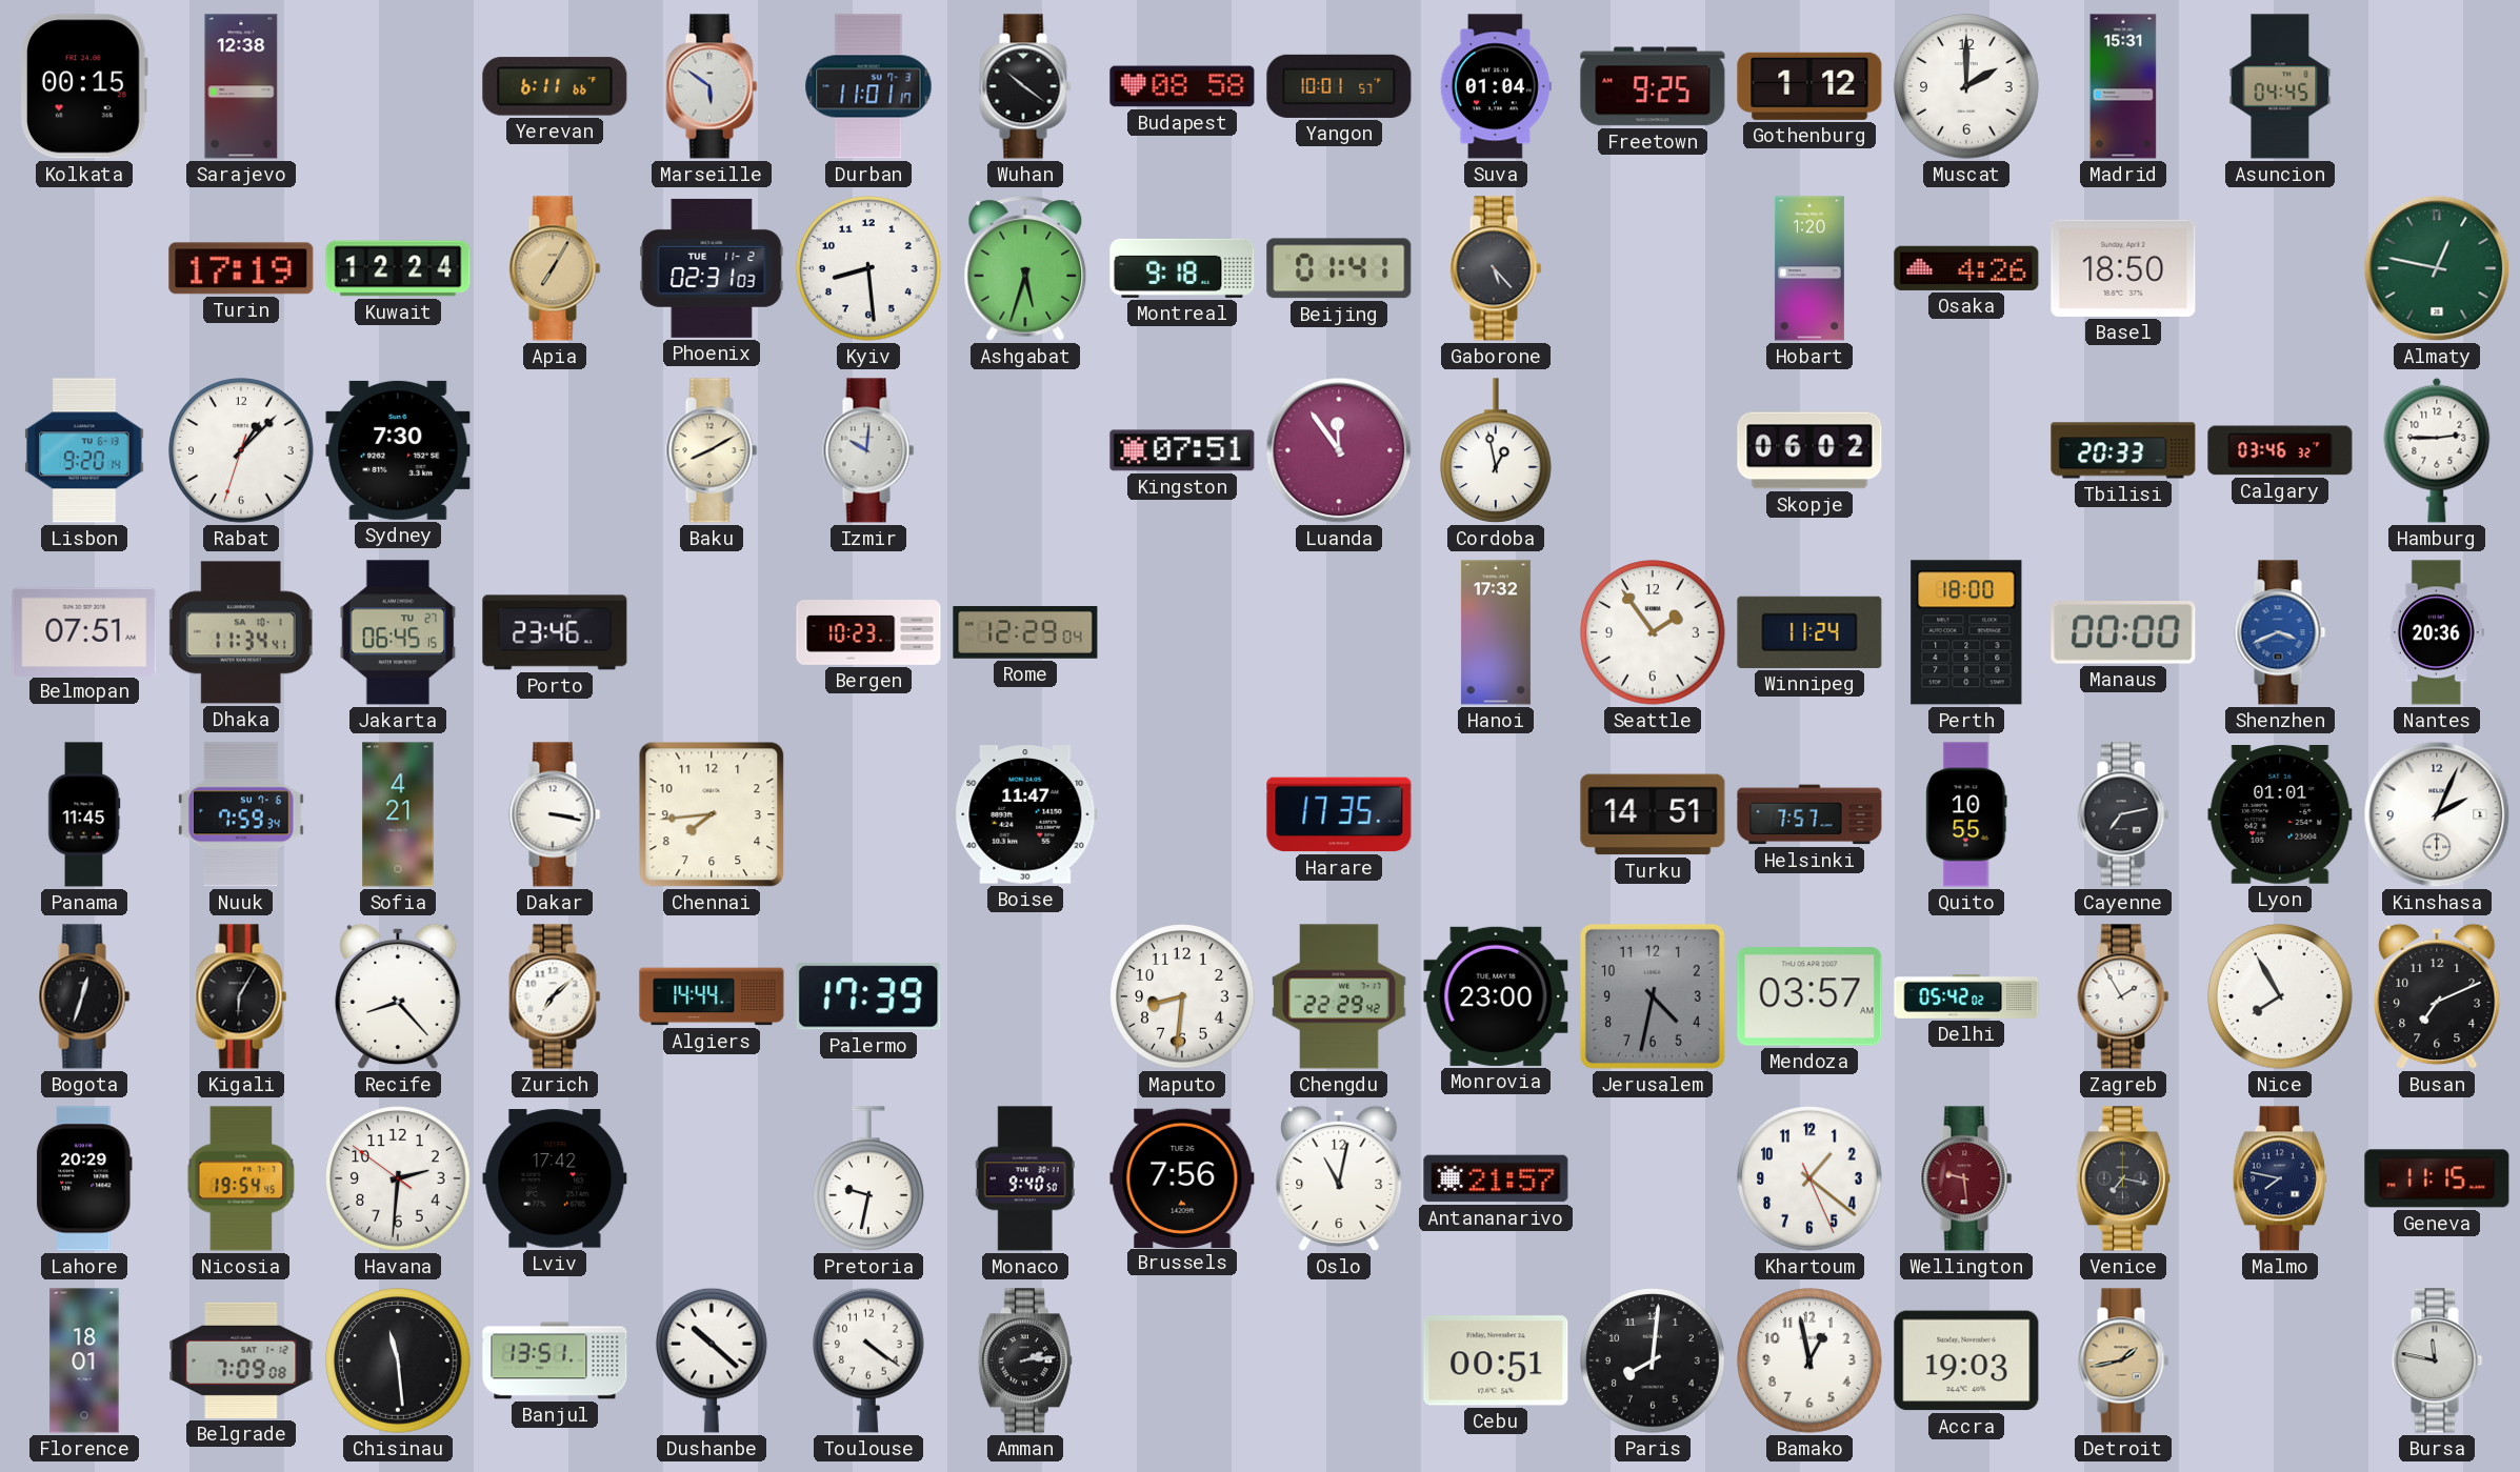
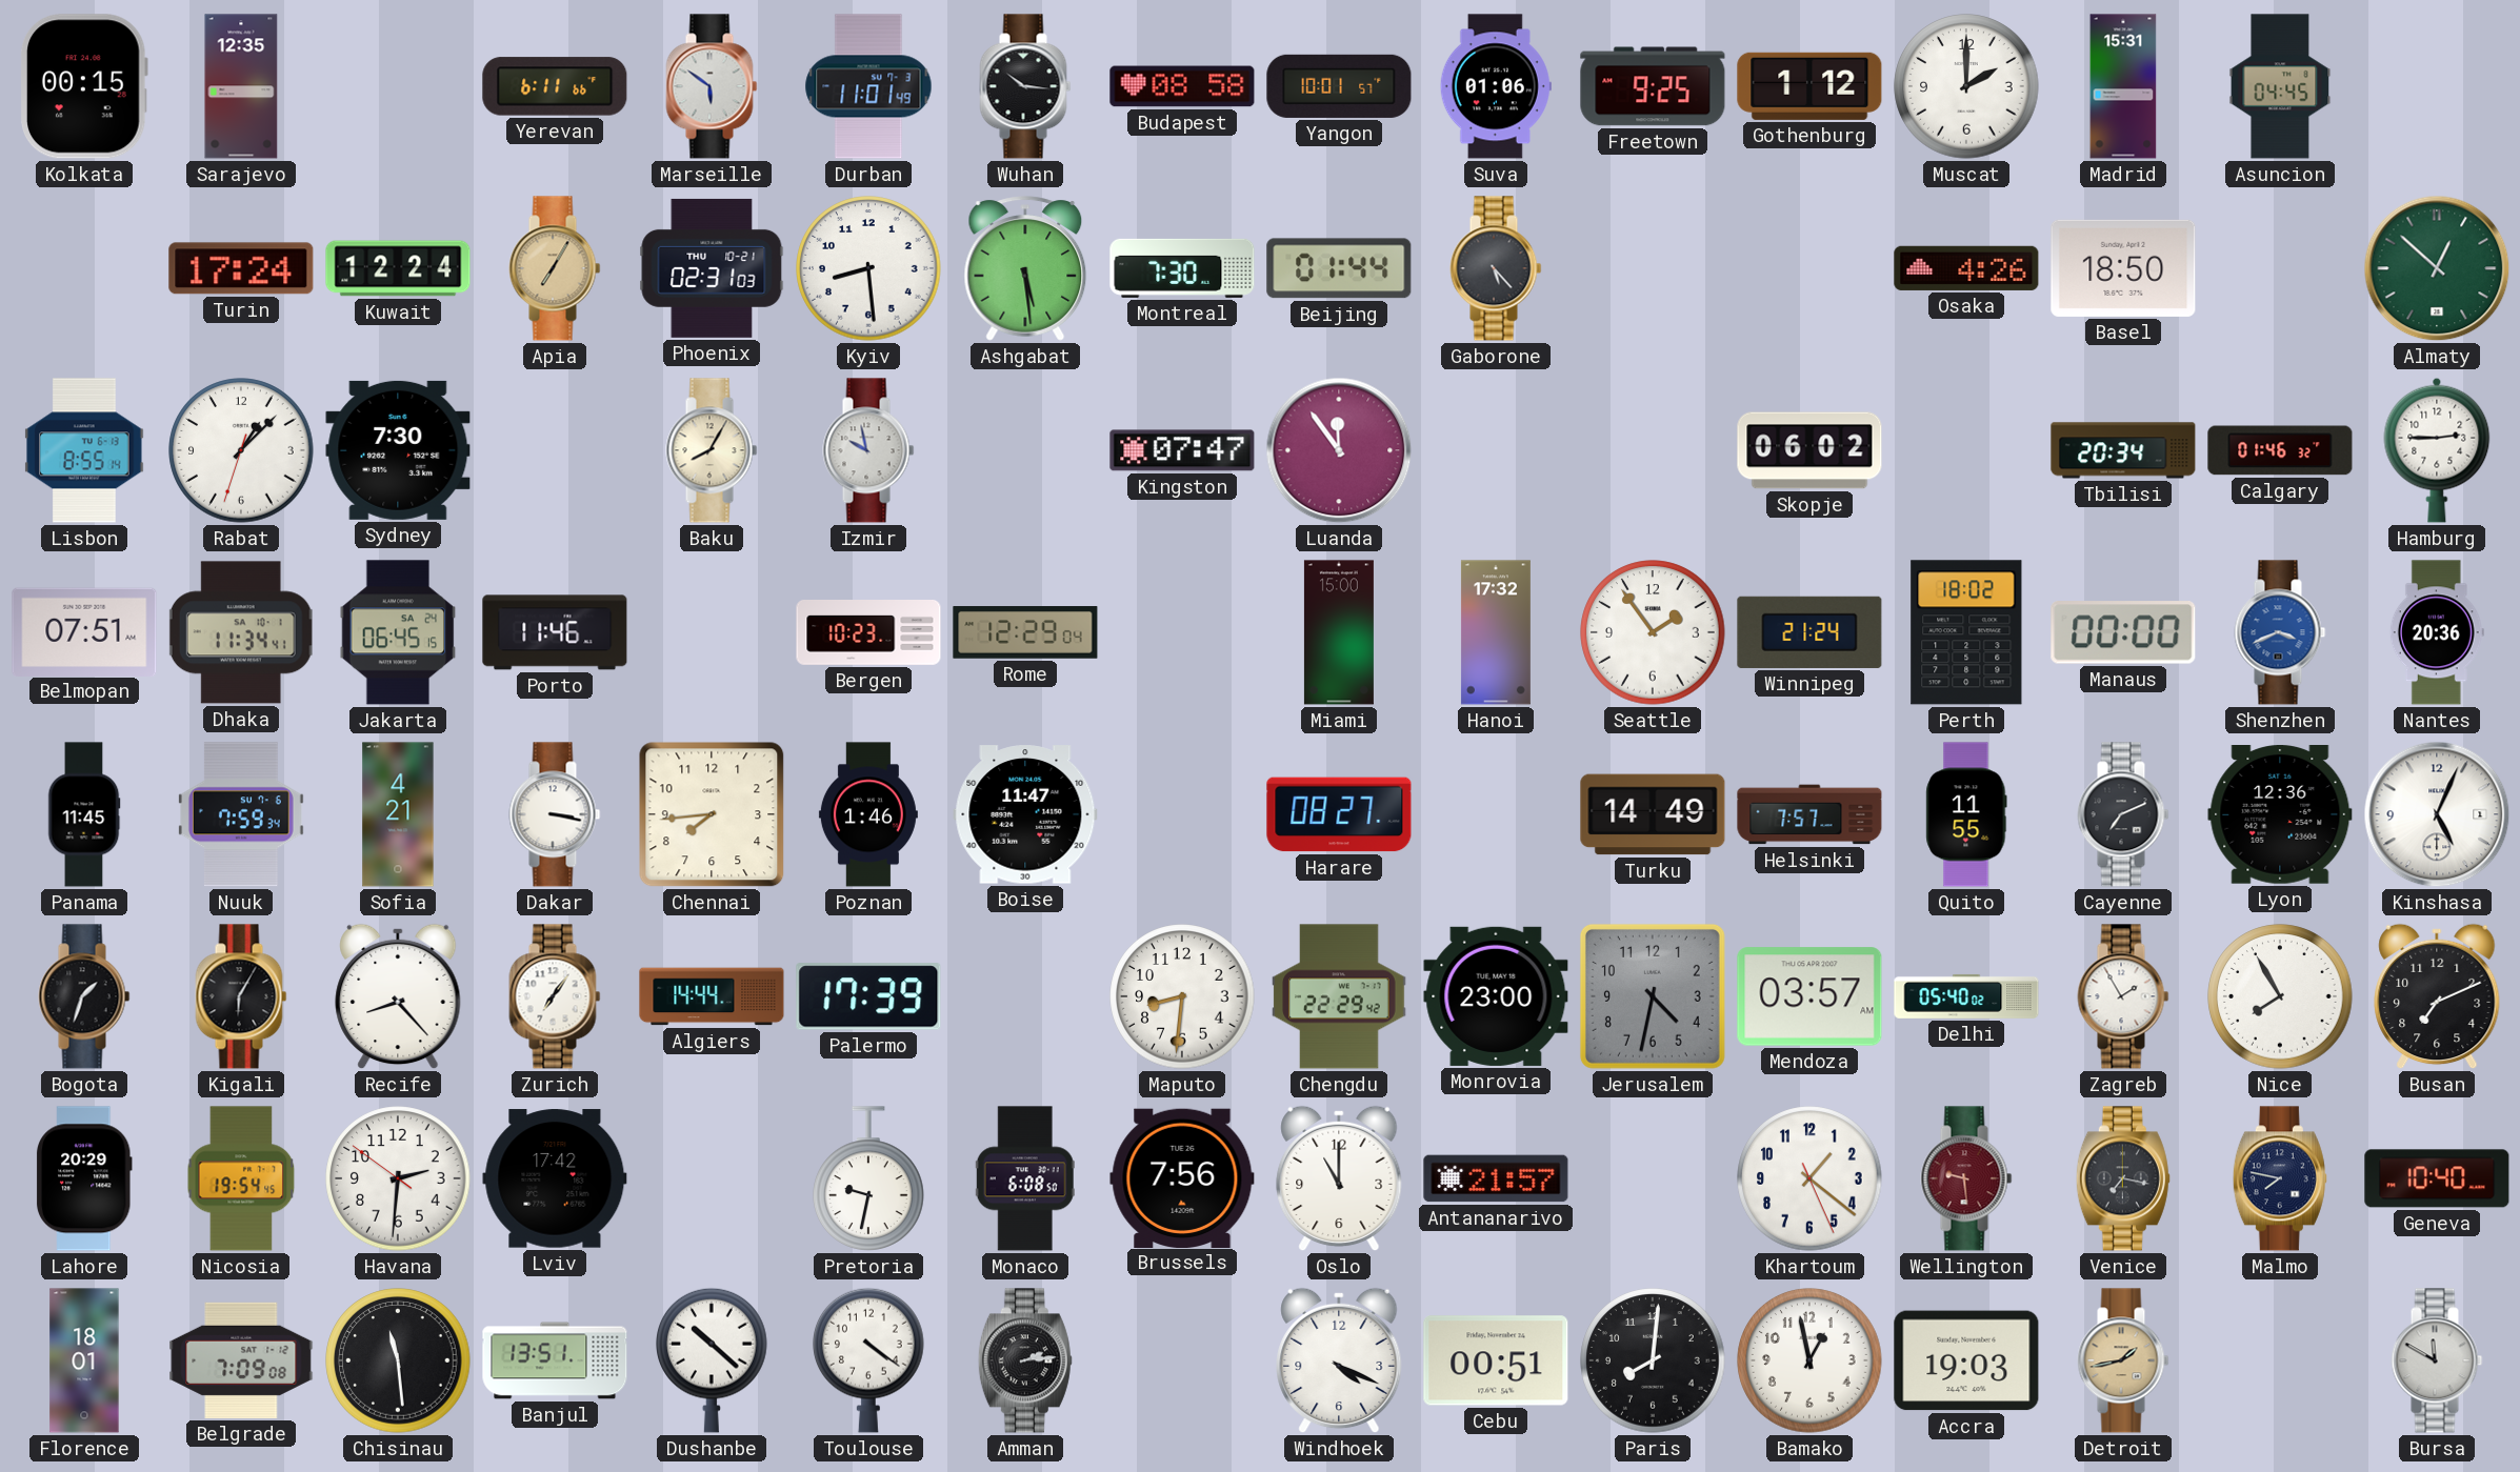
Sarajevo: 12:38 -> 12:35 (241, 86)
Durban: 11:01:17 -> 11:01:49 (868, 86)
Wuhan: 10:21 -> 10:16 (1025, 86)
Suva: 01:04 -> 01:06 (1496, 86)
Turin: 17:19 -> 17:24 (241, 268)
Phoenix date: TUE 11-2 -> THU 10-21 (712, 268)
Ashgabat: 5:33 -> 5:29 (1025, 268)
Montreal: 9:18 -> 7:30 (1182, 268)
Beijing: 01:41 -> 01:44 (1339, 268)
Hobart: 1:20 -> none (1809, 268)
Almaty: 12:47 -> 12:52 (2437, 268)
Lisbon: 9:20 -> 8:55 (84, 450)
Baku: 8:10 -> 8:05 (712, 450)
Izmir: 10:01 -> 9:58 (868, 450)
Kingston: 07:51 -> 07:47 (1182, 450)
Cordoba: 12:58 -> none (1497, 450)
Tbilisi: 20:33 -> 20:34 (2123, 450)
Calgary: 03:46 -> 01:46 (2280, 450)
Jakarta date: TU 27 -> SA 24 (398, 632)
Porto: 23:46 -> 11:46 (555, 632)
Miami: none -> 15:00 (1339, 632)
Winnipeg: 11:24 -> 21:24 (1809, 632)
Perth: 18:00 -> 18:02 (1966, 632)
Poznan: none -> 1:46 (868, 814)
Harare: 17:35 -> 08:27 (1339, 814)
Turku: 14:51 -> 14:49 (1653, 814)
Quito: 10:55 -> 11:55 (1966, 814)
Cayenne: 7:13 -> 7:11 (2123, 814)
Lyon: 01:01 -> 12:36 (2280, 815)
Kinshasa: 2:04 -> 5:04 (2437, 814)
Bogota: 12:33 -> 1:33 (84, 996)
Zurich: 7:08 -> 7:06 (555, 996)
Delhi: 05:42 -> 05:40 (1966, 996)
Monaco: 9:40 -> 6:08 (1025, 1178)
Oslo: 11:02 -> 11:00 (1339, 1178)
Geneva: 11:15 -> 10:40 (2437, 1178)
Windhoek: none -> 4:19 (1339, 1360)
Bursa: 11:47 -> 11:50 (2437, 1360)
